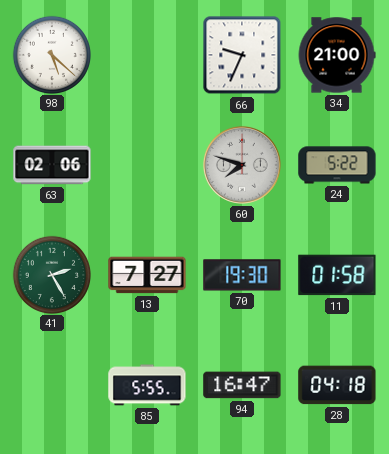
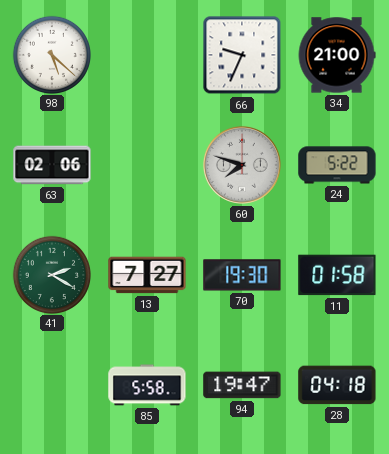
41: 2:25 -> 2:20 (51, 274)
85: 5:55 -> 5:58 (147, 385)
94: 16:47 -> 19:47 (242, 385)
